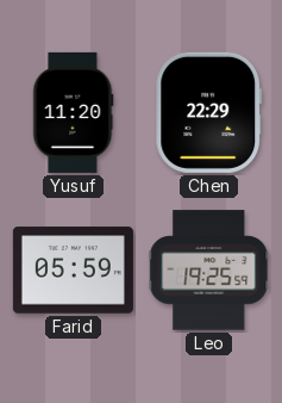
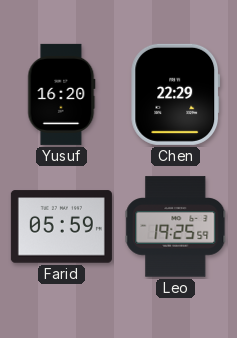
Yusuf: 11:20 -> 16:20 (62, 94)
